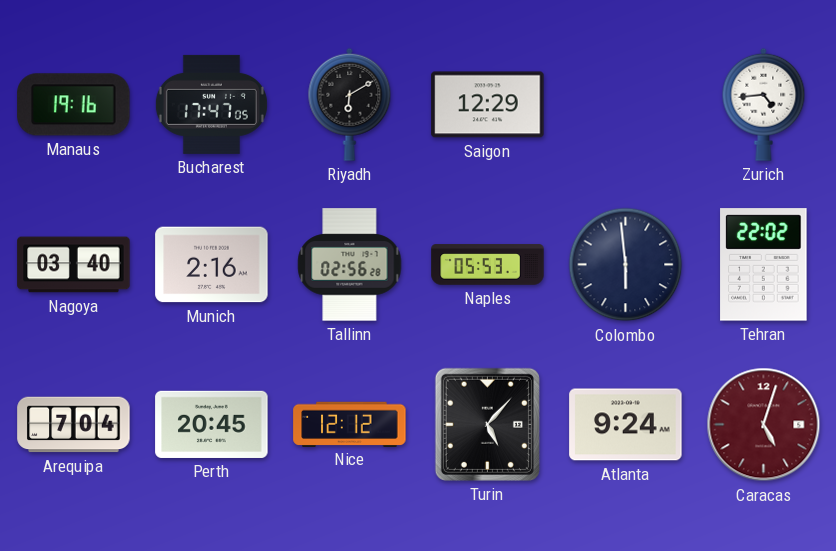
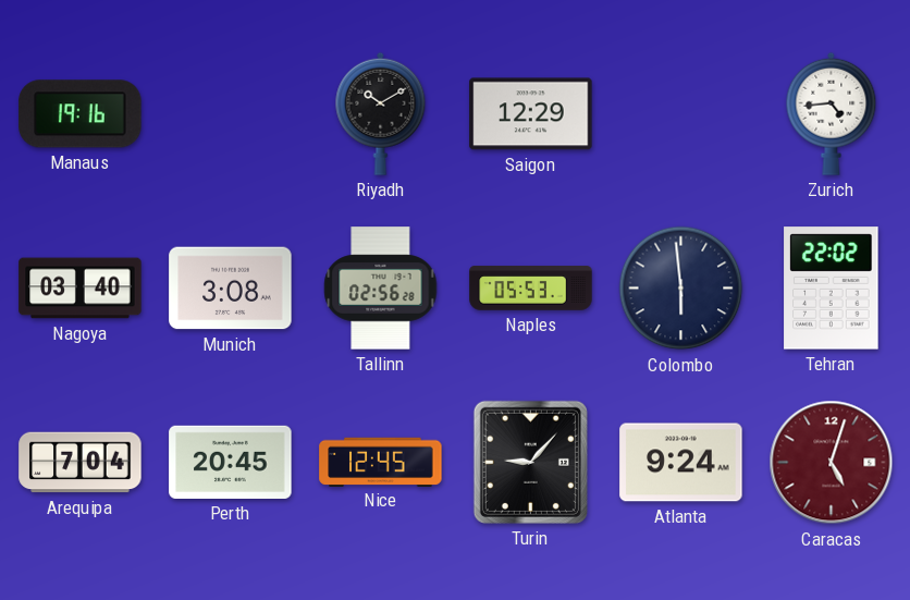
Bucharest: 17:47 -> none (211, 104)
Riyadh: 6:10 -> 10:10 (381, 113)
Munich: 2:16 -> 3:08 (231, 289)
Nice: 12:12 -> 12:45 (381, 462)
Turin: 5:07 -> 9:07 (530, 462)
